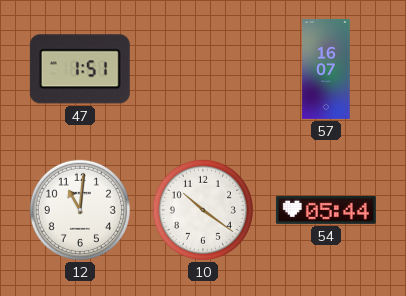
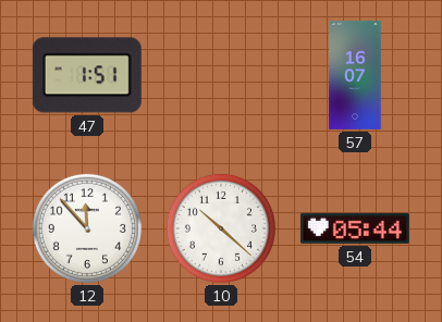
12: 11:01 -> 11:53 (87, 228)
10: 10:21 -> 10:22 (221, 228)
